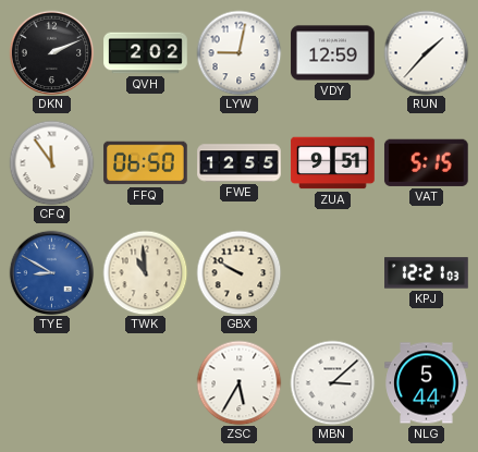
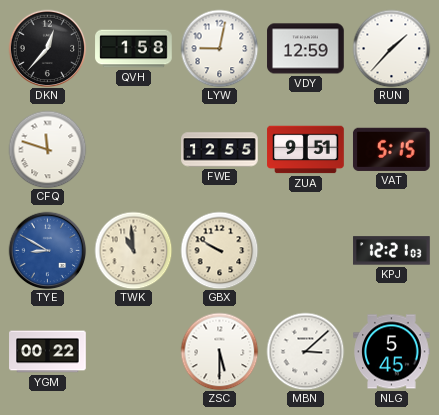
DKN: 2:11 -> 12:37 (47, 48)
QVH: 2:02 -> 1:58 (134, 49)
CFQ: 11:54 -> 11:48 (47, 149)
FFQ: 06:50 -> none (146, 163)
YGM: none -> 00:22 (48, 352)
ZSC: 5:35 -> 5:30 (219, 351)
NLG: 5:44 -> 5:45 (392, 352)
